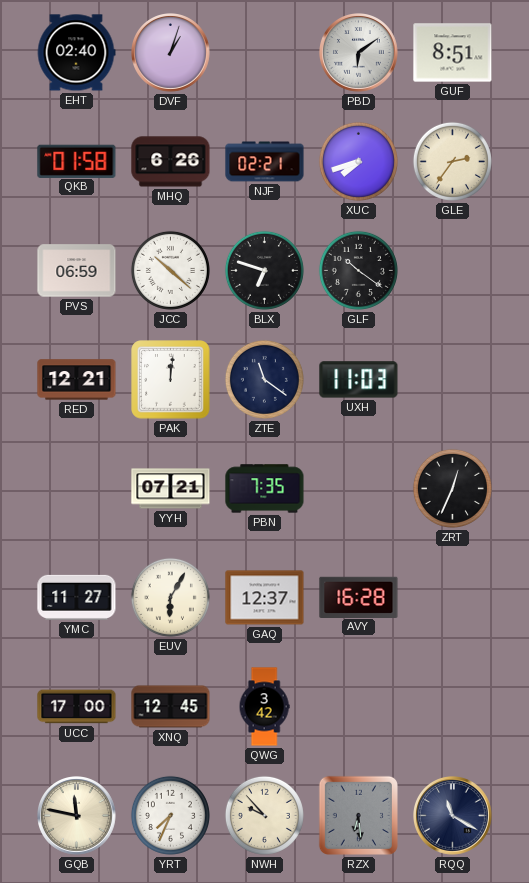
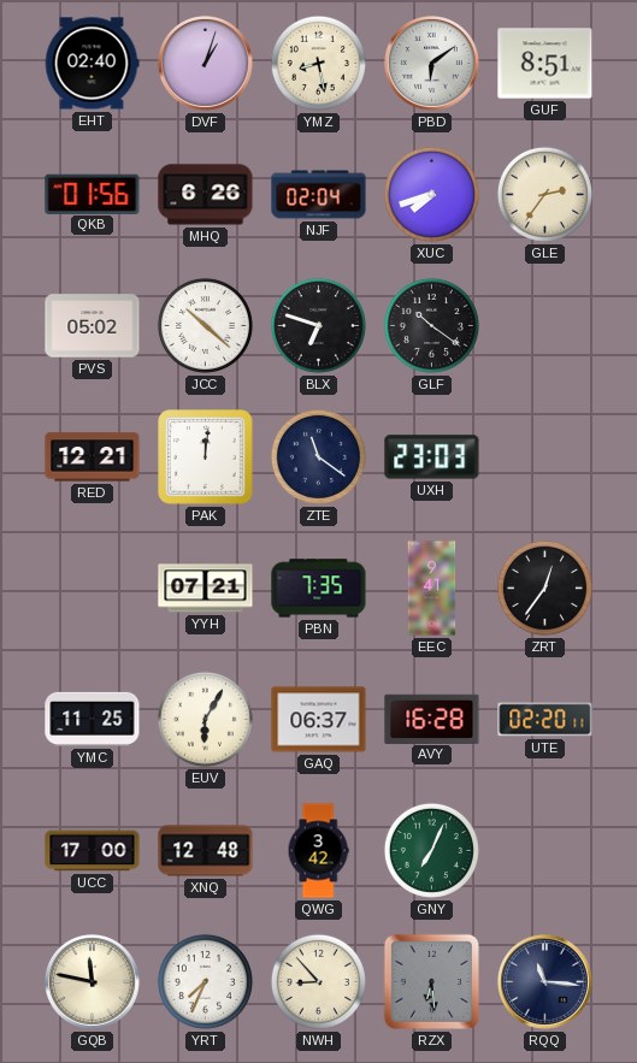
YMZ: none -> 8:28 (318, 63)
QKB: 01:58 -> 01:56 (93, 194)
NJF: 02:21 -> 02:04 (319, 195)
PVS: 06:59 -> 05:02 (93, 326)
UXH: 11:03 -> 23:03 (432, 457)
EEC: none -> 9:41 (432, 589)
ZRT: 12:34 -> 12:36 (544, 587)
YMC: 11:27 -> 11:25 (93, 719)
GAQ: 12:37 -> 06:37 (319, 720)
UTE: none -> 02:20 (545, 720)
XNQ: 12:45 -> 12:48 (206, 851)
GNY: none -> 7:04 (431, 850)
NWH: 9:53 -> 8:53 (318, 981)
RQQ: 11:20 -> 11:16 (545, 982)
